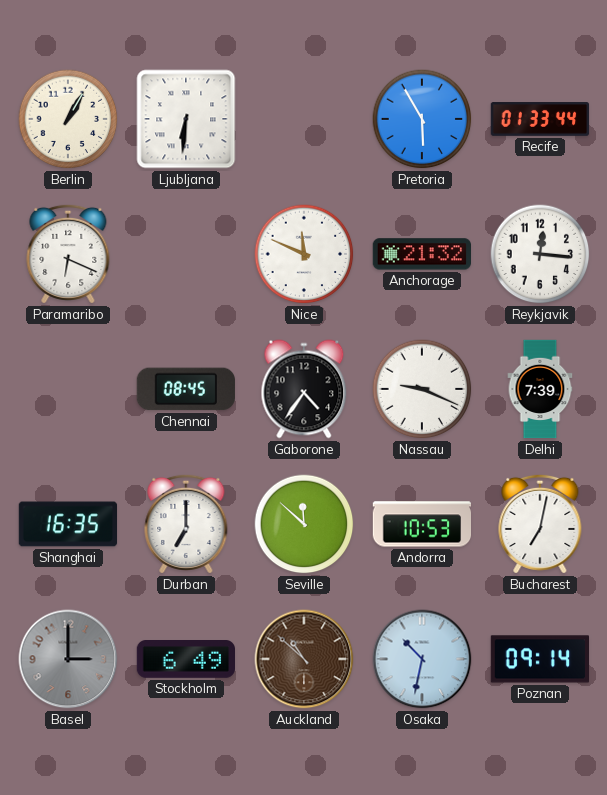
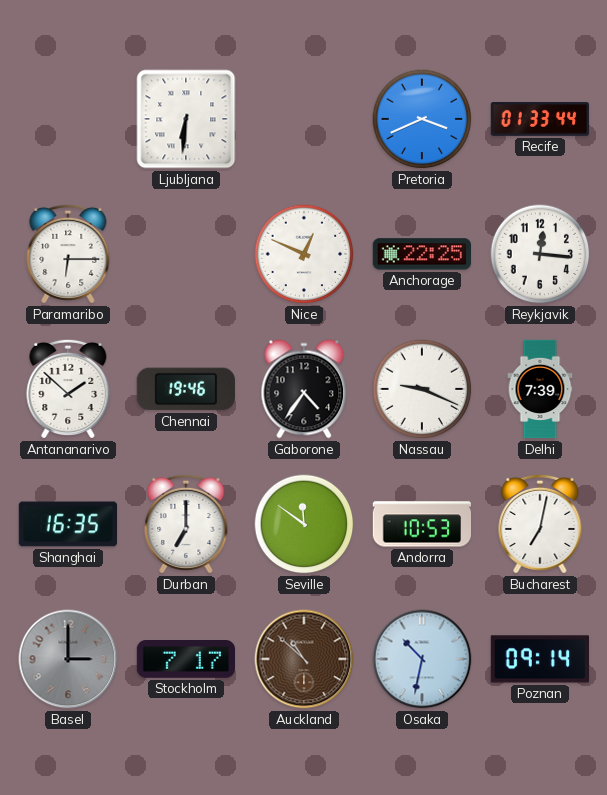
Berlin: 1:05 -> none (68, 119)
Pretoria: 5:55 -> 3:41 (422, 119)
Paramaribo: 6:19 -> 6:15 (68, 254)
Nice: 11:49 -> 12:49 (304, 254)
Anchorage: 21:32 -> 22:25 (421, 254)
Antananarivo: none -> 1:52 (68, 389)
Chennai: 08:45 -> 19:46 (186, 389)
Seville: 11:52 -> 11:51 (304, 524)
Stockholm: 6:49 -> 7:17 (185, 660)
